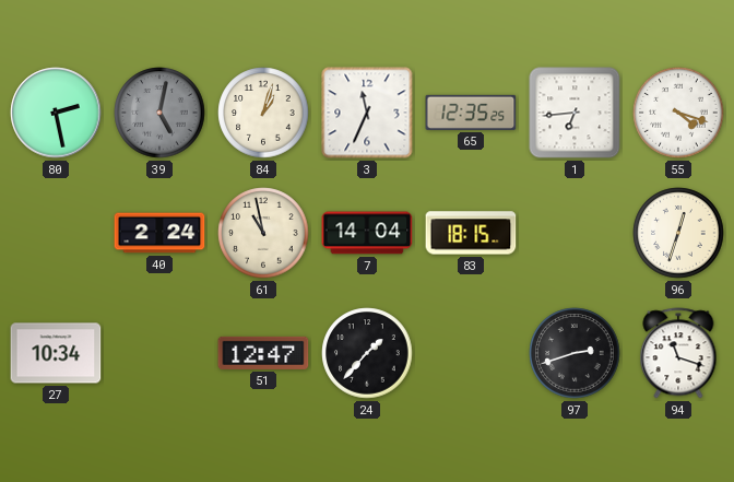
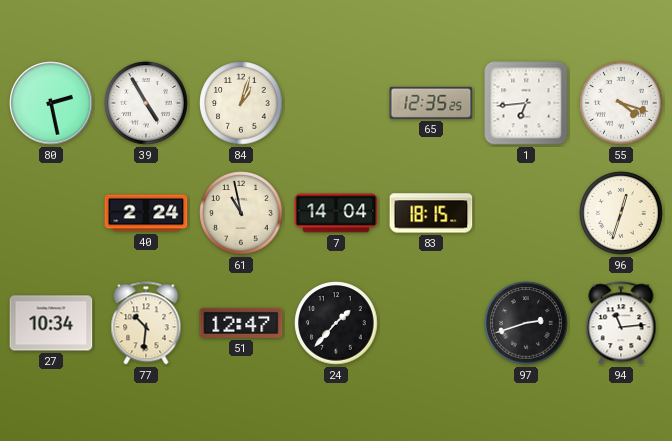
39: 5:02 -> 4:55 (146, 103)
39 dial: grey -> white (146, 103)
3: 11:34 -> none (367, 113)
77: none -> 10:31 (146, 323)
94: 11:18 -> 11:14 (621, 323)
